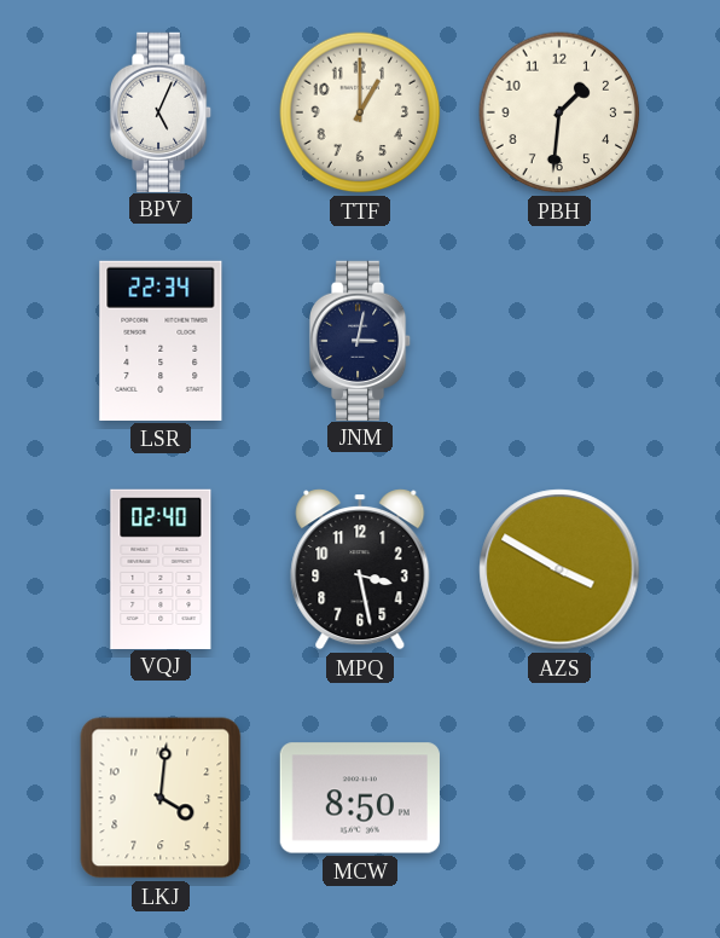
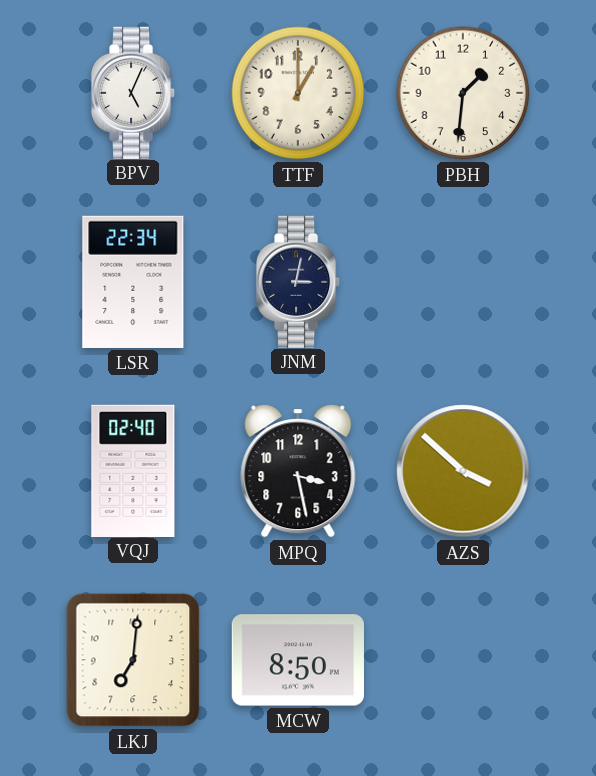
AZS: 3:50 -> 3:52 (463, 471)
LKJ: 4:01 -> 7:01 (133, 660)
